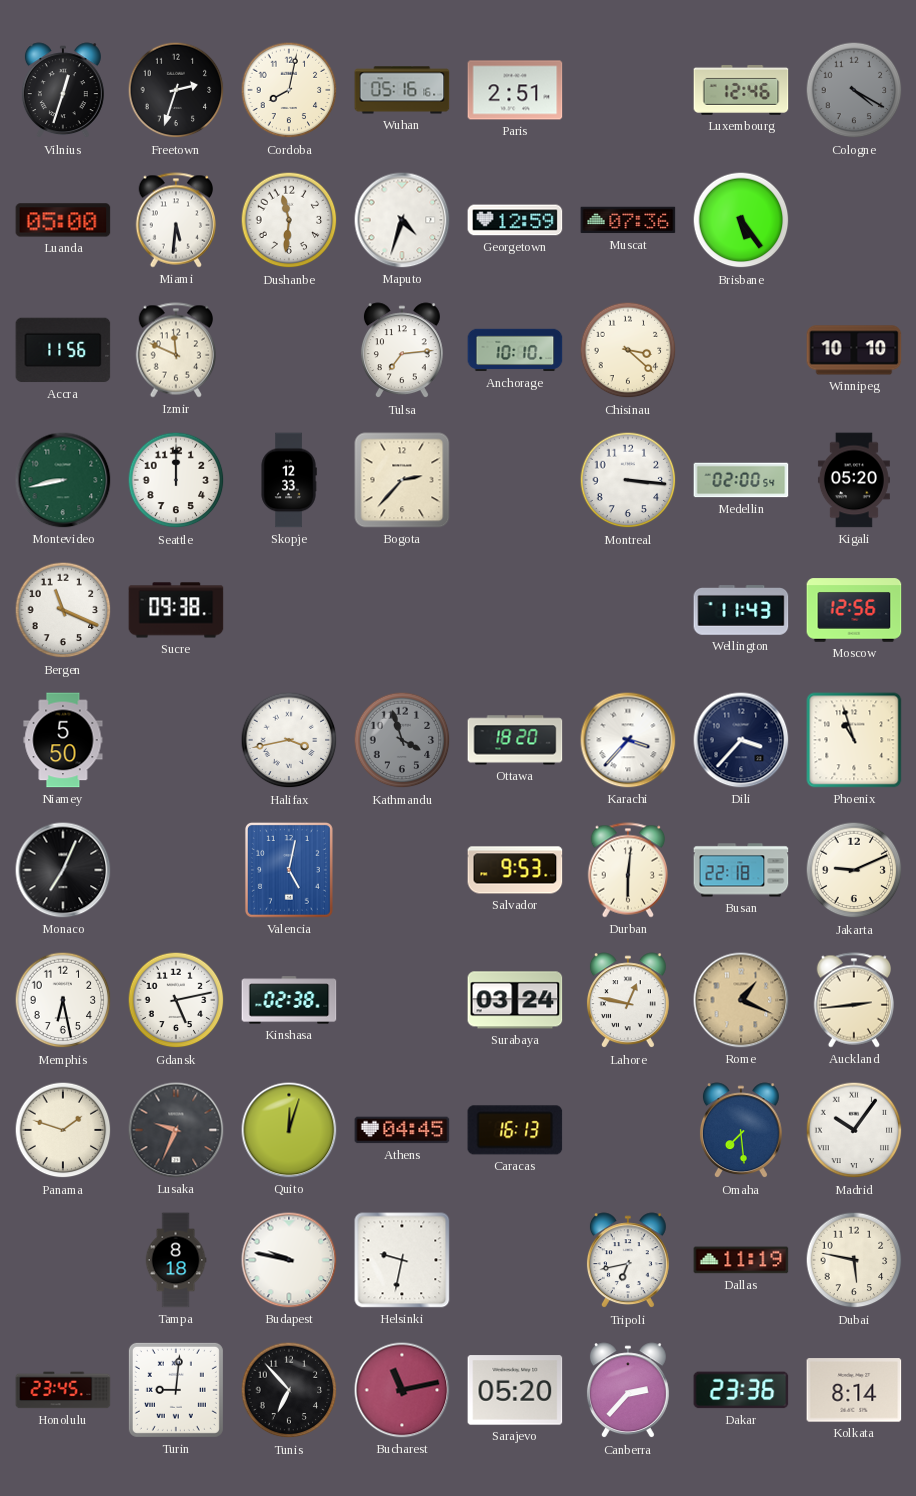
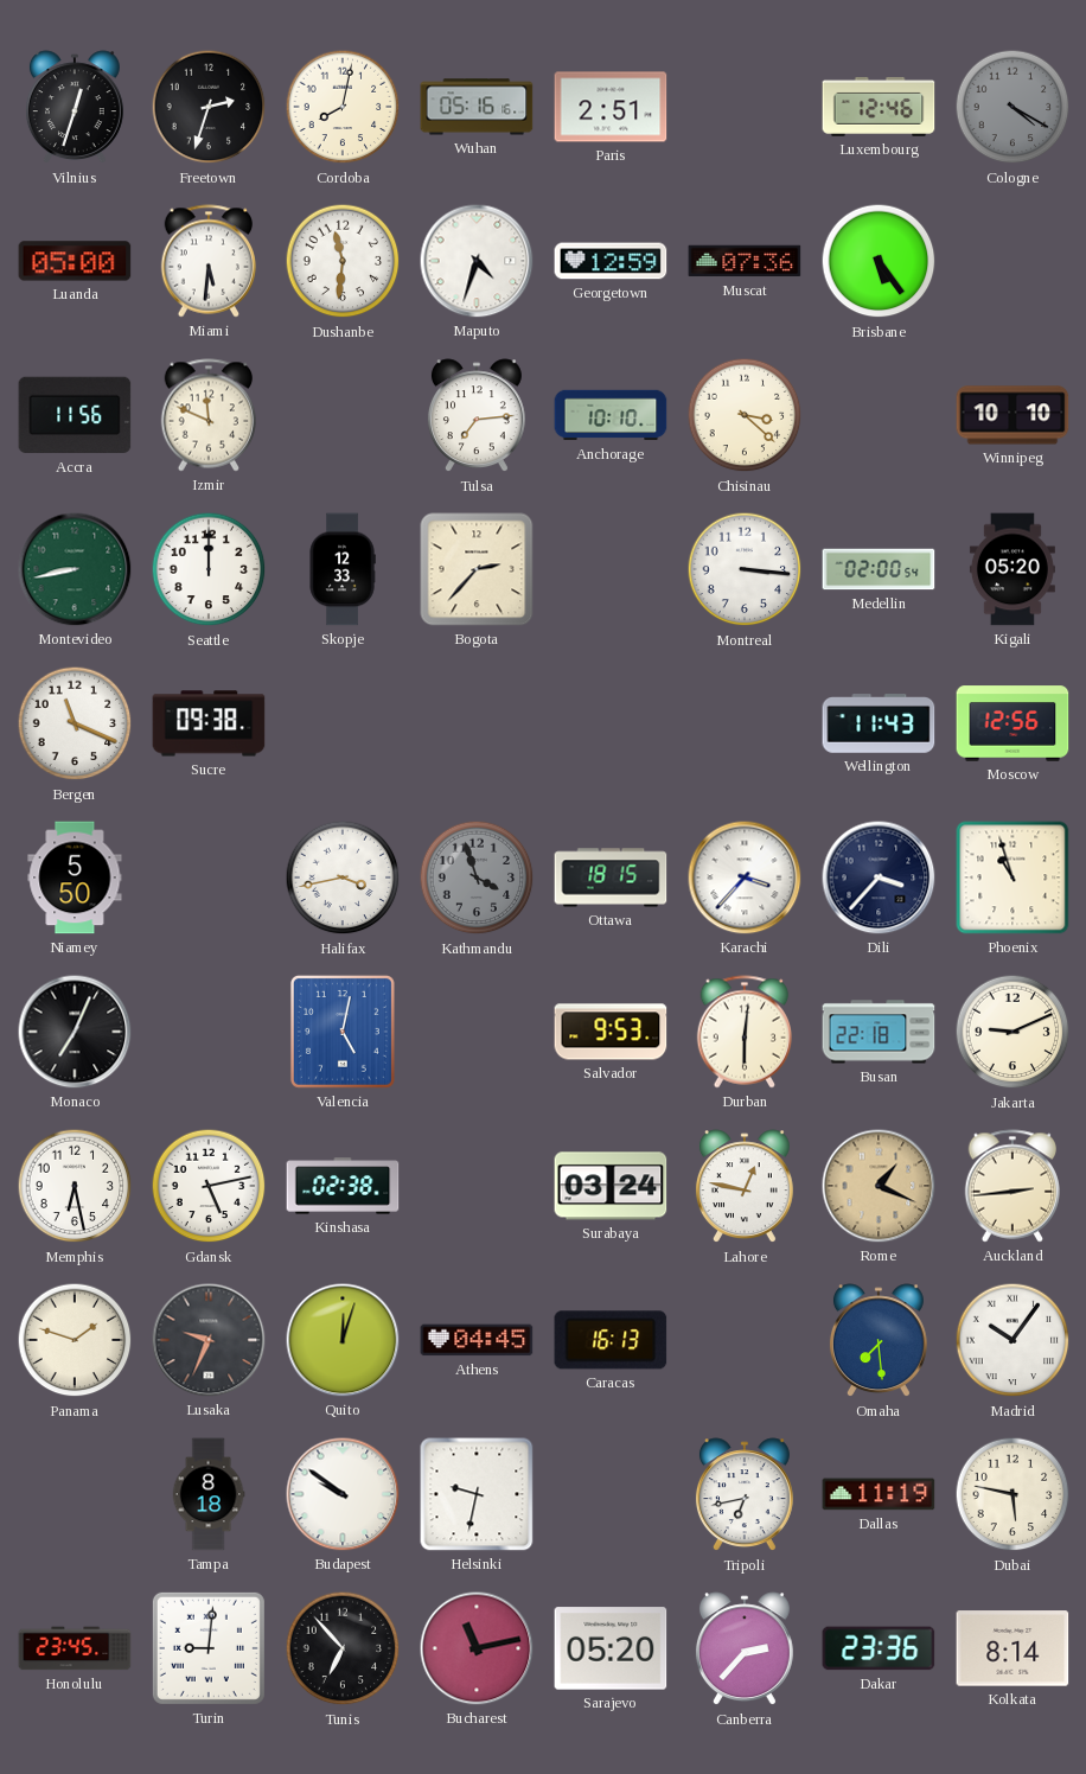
Ottawa: 18:20 -> 18:15 (611, 878)
Budapest: 9:47 -> 9:51 (343, 1494)
